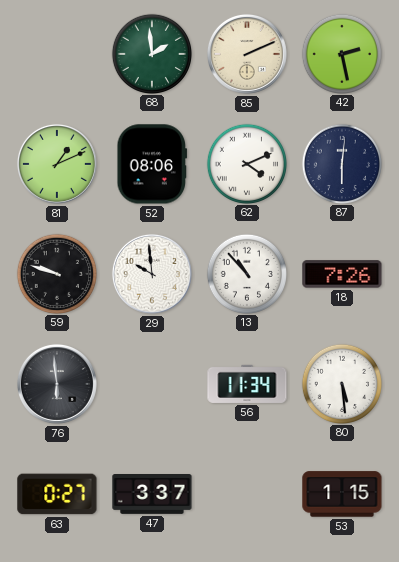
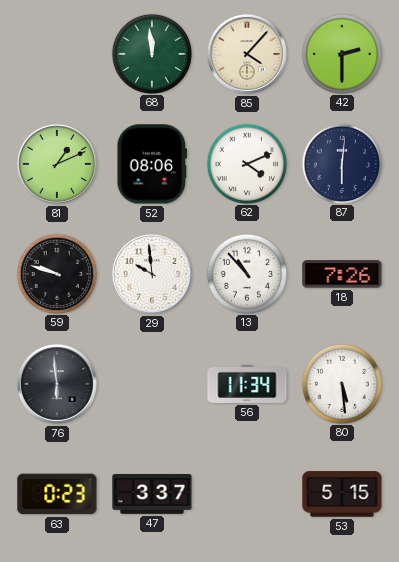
68: 1:59 -> 11:59 (151, 53)
85: 2:11 -> 4:07 (247, 54)
42: 2:28 -> 2:30 (341, 53)
63: 0:27 -> 0:23 (57, 494)
53: 1:15 -> 5:15 (342, 494)
